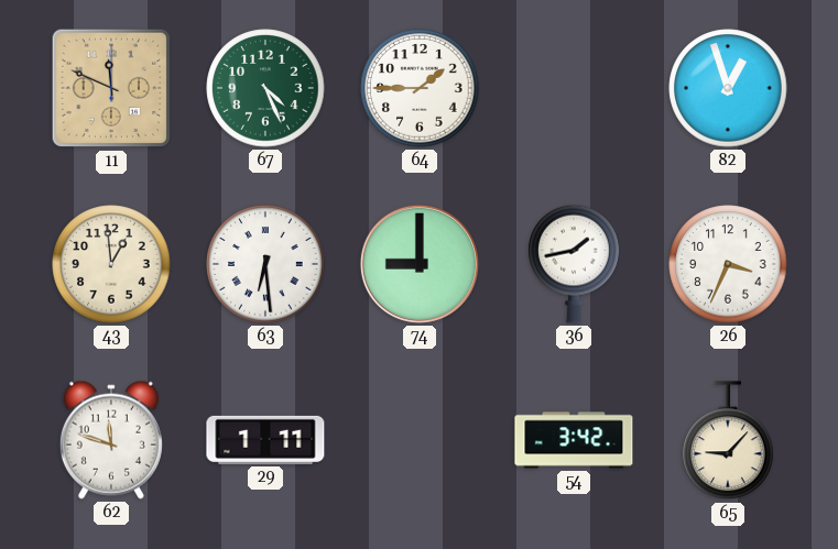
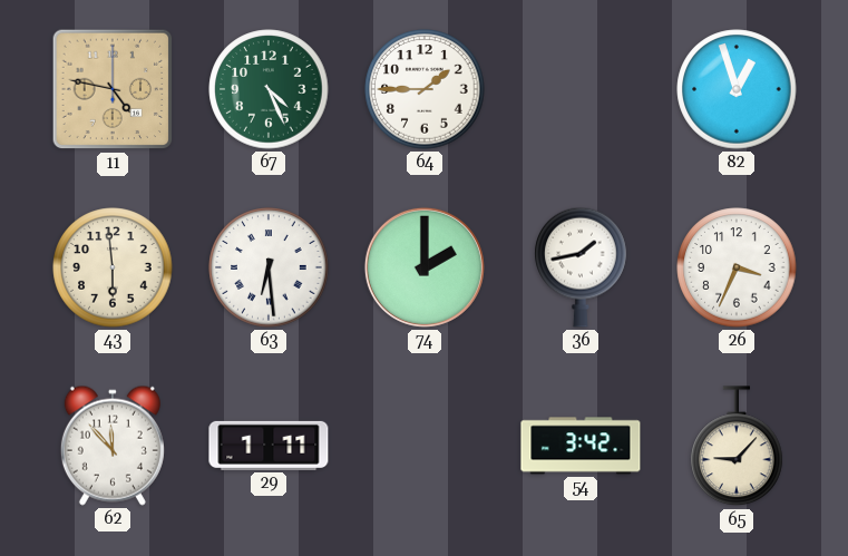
11: 11:49 -> 4:47 (113, 89)
43: 12:59 -> 5:59 (113, 267)
74: 9:00 -> 2:00 (425, 267)
62: 11:48 -> 11:53 (113, 446)
